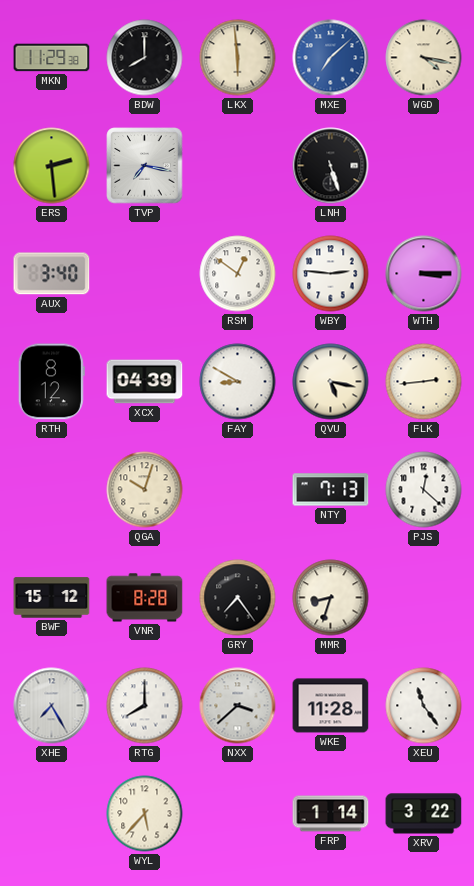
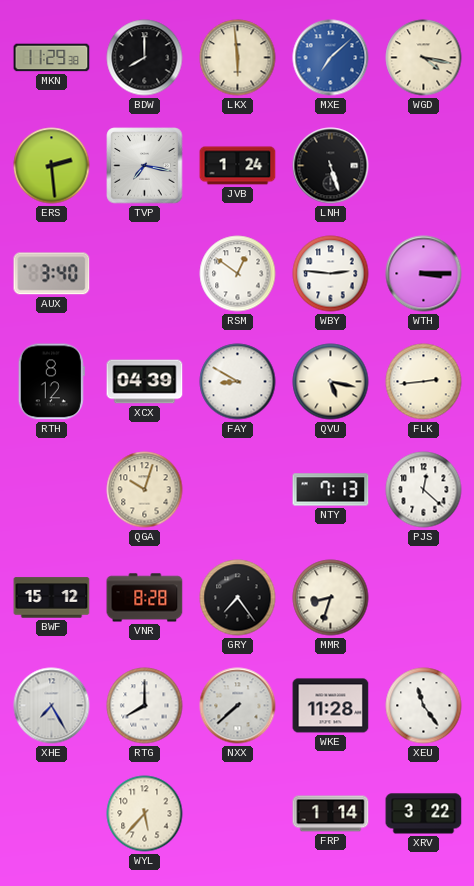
JVB: none -> 1:24 (238, 166)
NXX: 3:38 -> 7:38 (238, 706)
